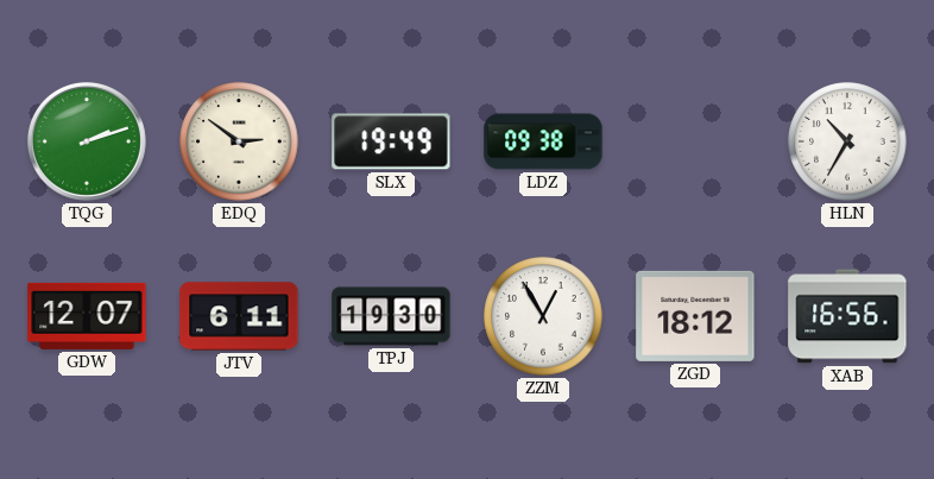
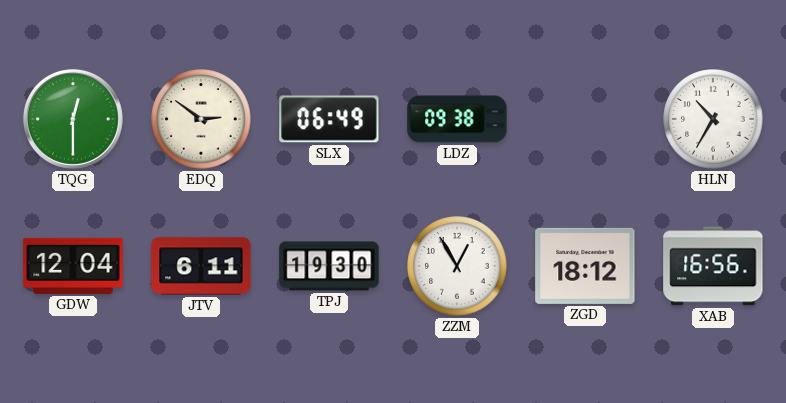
TQG: 2:12 -> 12:30 (73, 119)
SLX: 19:49 -> 06:49 (329, 119)
GDW: 12:07 -> 12:04 (73, 266)
